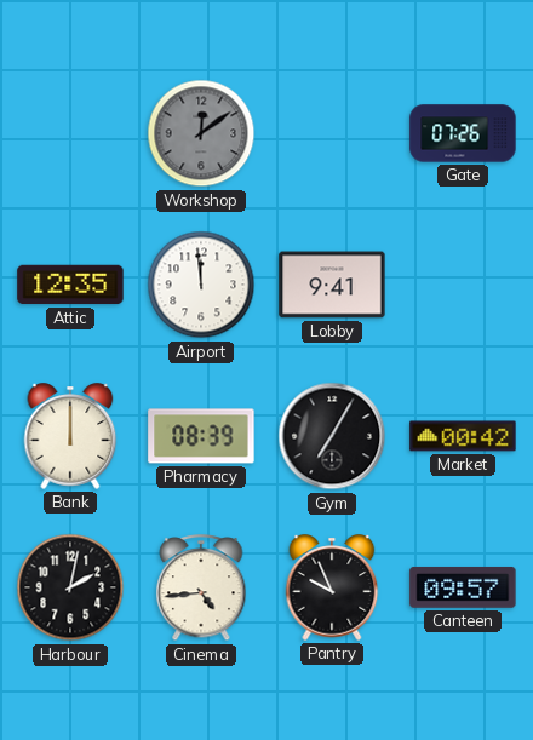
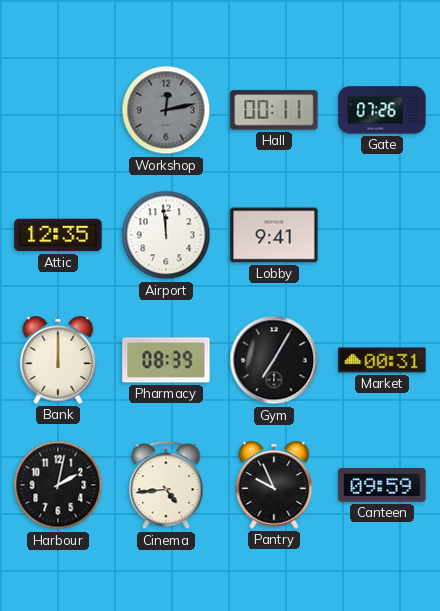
Workshop: 12:09 -> 12:13 (166, 110)
Hall: none -> 00:11 (274, 110)
Market: 00:42 -> 00:31 (382, 360)
Canteen: 09:57 -> 09:59 (382, 485)
